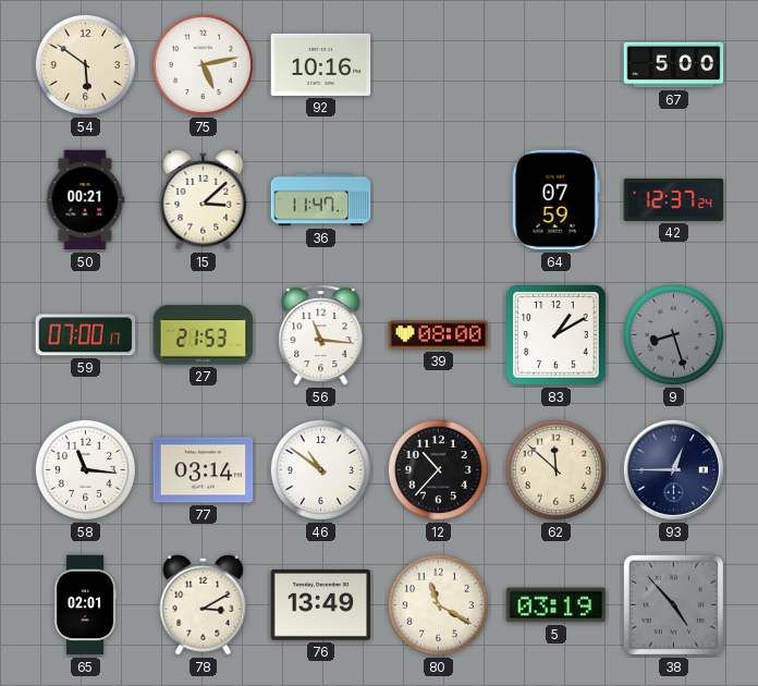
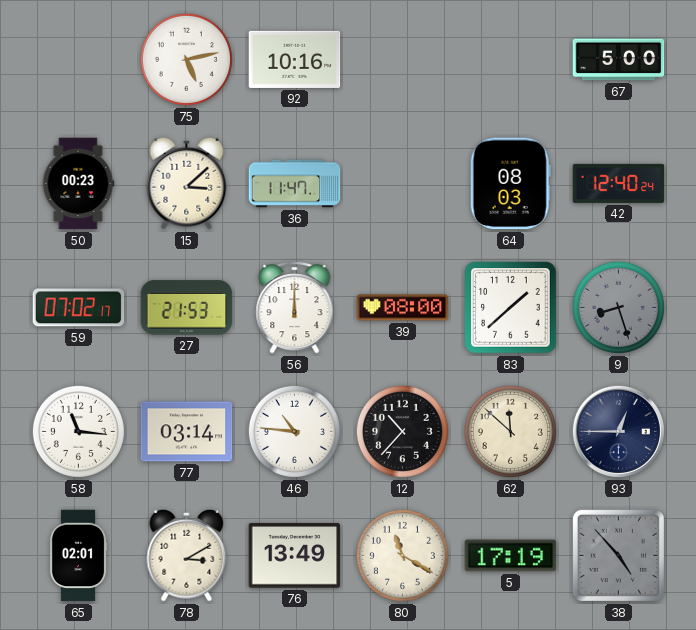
54: 5:51 -> none (85, 64)
50: 00:21 -> 00:23 (78, 184)
64: 07:59 -> 08:03 (510, 184)
42: 12:37 -> 12:40 (619, 183)
59: 07:00 -> 07:02 (79, 308)
56: 11:16 -> 12:00 (295, 307)
83: 1:10 -> 1:38 (511, 308)
46: 10:51 -> 10:46 (294, 431)
5: 03:19 -> 17:19 (511, 556)
